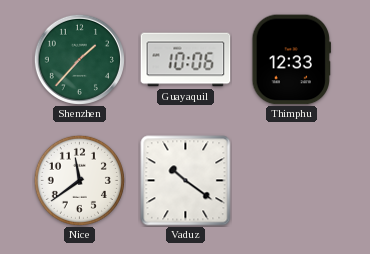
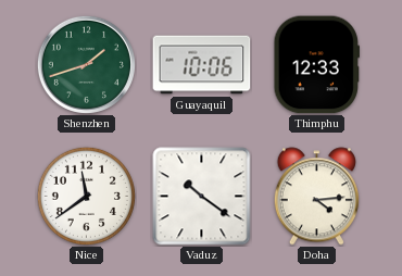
Shenzhen: 1:37 -> 1:42 (86, 64)
Doha: none -> 4:14 (316, 197)
